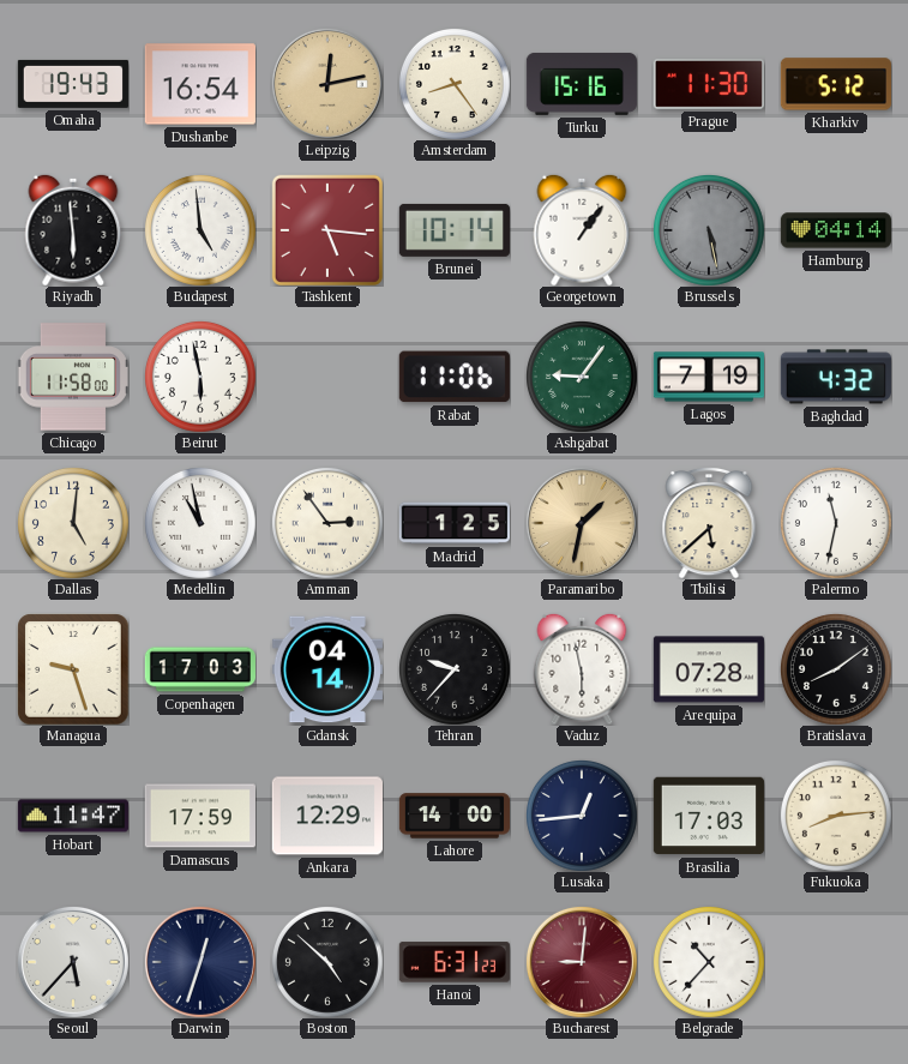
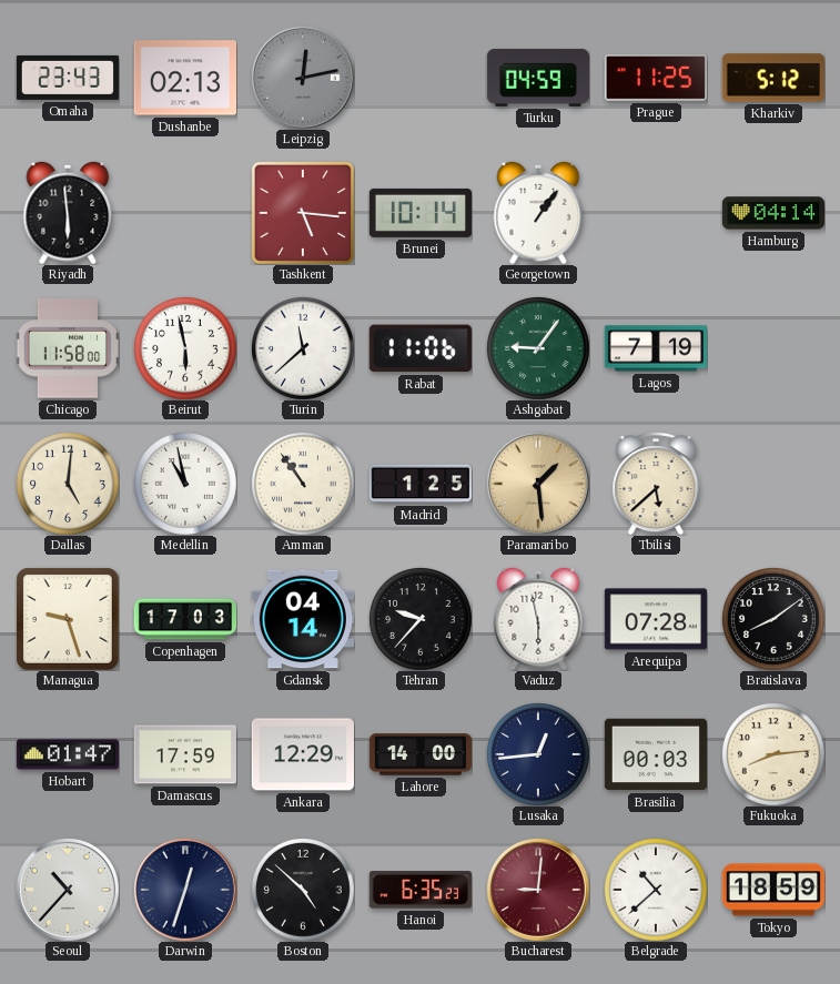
Omaha: 19:43 -> 23:43 (68, 78)
Dushanbe: 16:54 -> 02:13 (185, 78)
Leipzig dial: champagne -> grey (303, 78)
Amsterdam: 8:24 -> none (455, 84)
Turku: 15:16 -> 04:59 (537, 78)
Prague: 11:30 -> 11:25 (656, 79)
Budapest: 4:59 -> none (200, 230)
Brussels: 5:28 -> none (709, 230)
Turin: none -> 11:38 (303, 348)
Baghdad: 4:32 -> none (836, 377)
Amman: 2:54 -> 10:54 (303, 484)
Paramaribo: 1:32 -> 1:29 (538, 484)
Palermo: 11:32 -> none (836, 523)
Hobart: 11:47 -> 01:47 (68, 754)
Brasilia: 17:03 -> 00:03 (656, 754)
Seoul: 5:37 -> 10:37 (68, 890)
Hanoi: 6:31 -> 6:35 (421, 890)
Belgrade: 10:37 -> 10:38 (656, 890)
Tokyo: none -> 18:59 (773, 890)
